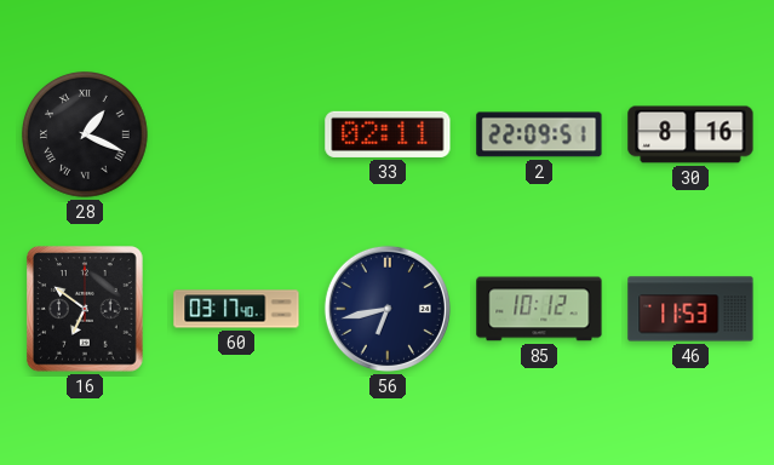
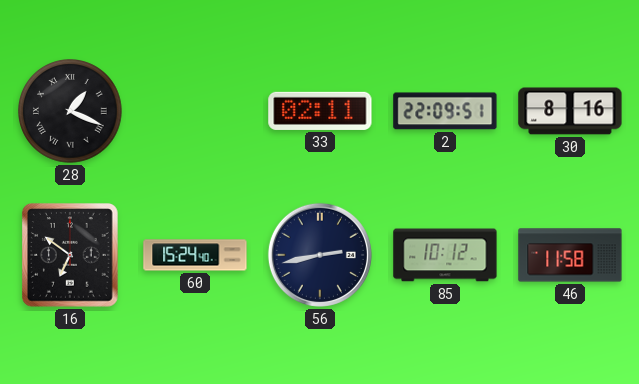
60: 03:17 -> 15:24 (195, 255)
56: 6:43 -> 2:43 (320, 255)
46: 11:53 -> 11:58 (570, 255)
